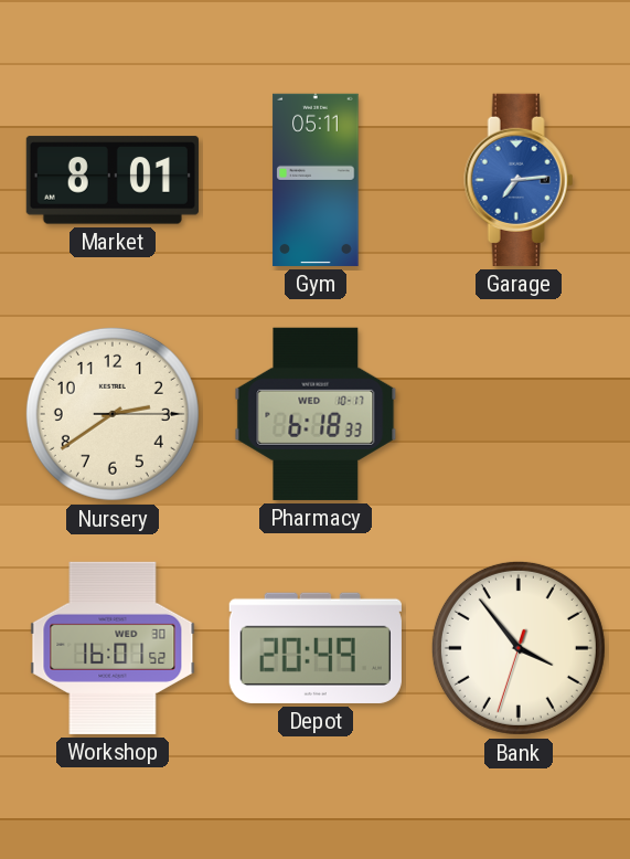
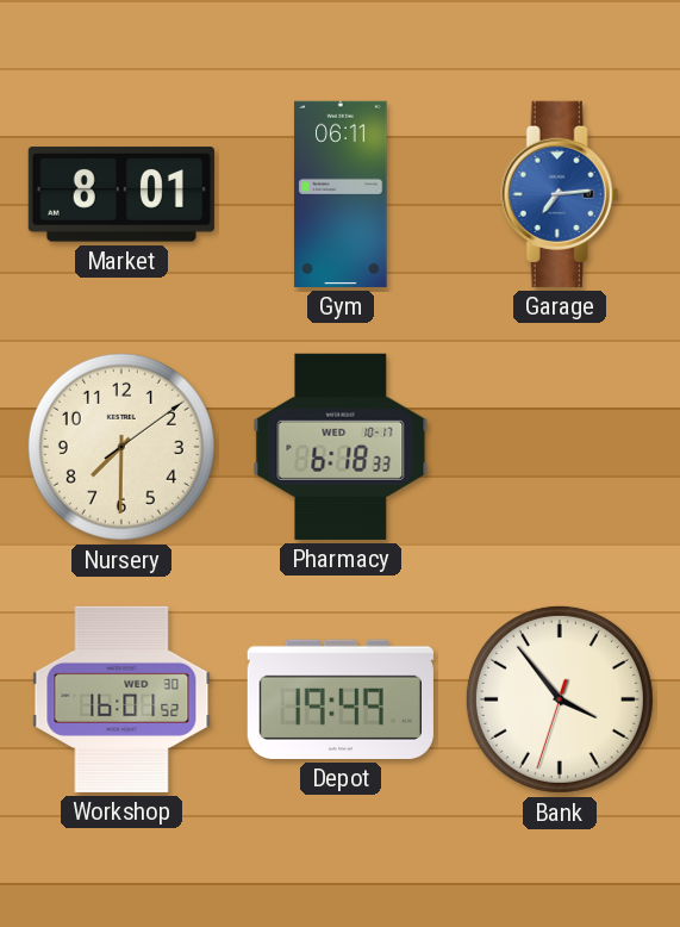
Gym: 05:11 -> 06:11 (341, 194)
Nursery: 2:39 -> 7:30 (121, 447)
Depot: 20:49 -> 19:49 (341, 699)
